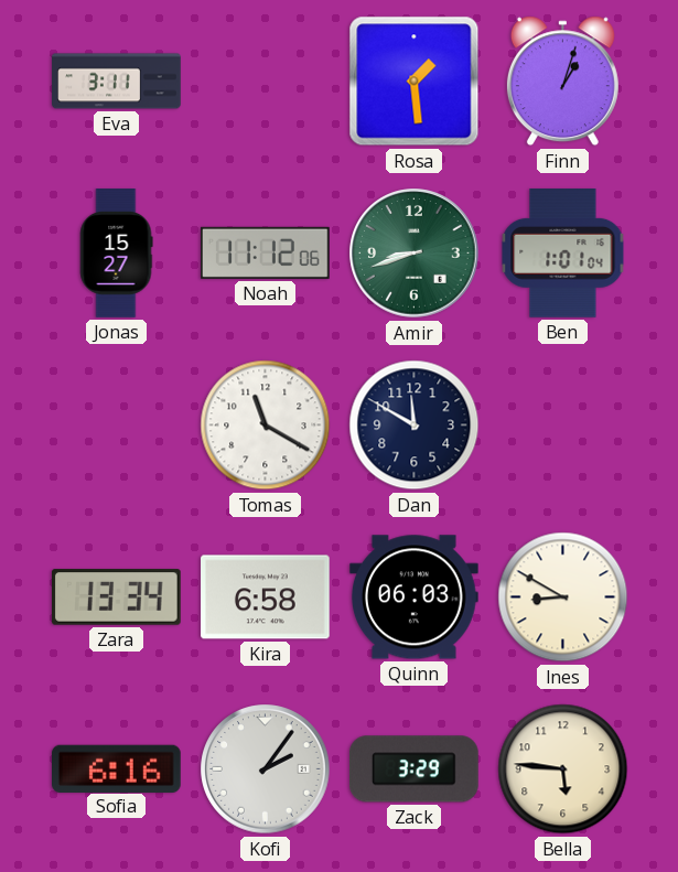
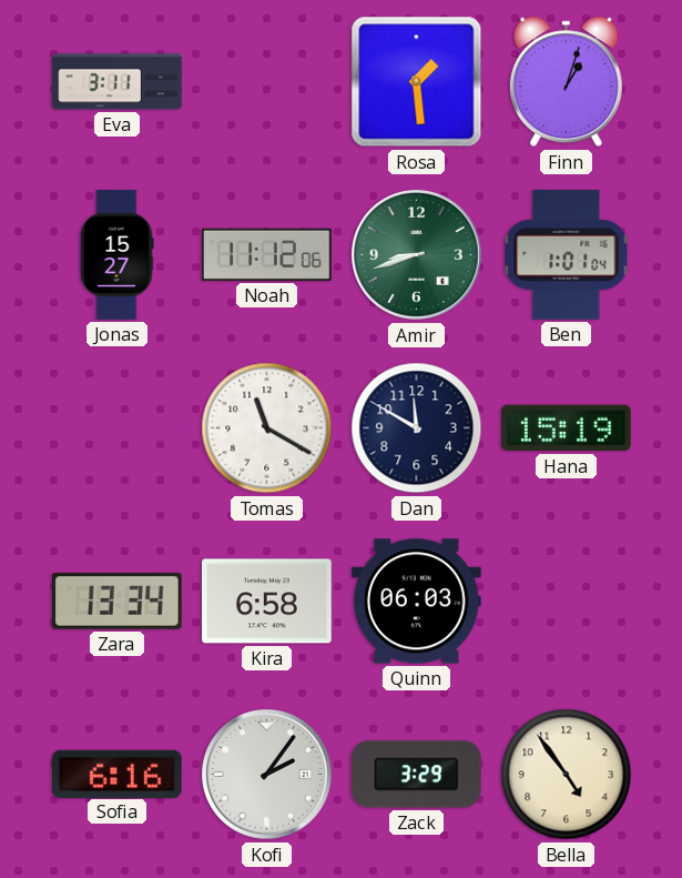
Hana: none -> 15:19 (567, 428)
Ines: 8:50 -> none (563, 598)
Bella: 5:46 -> 4:54 (567, 775)
